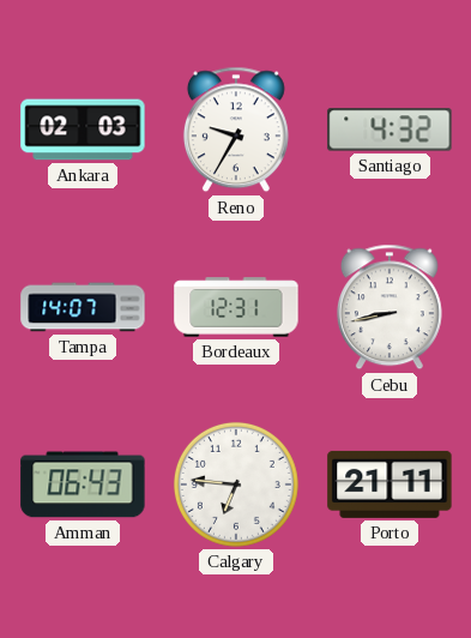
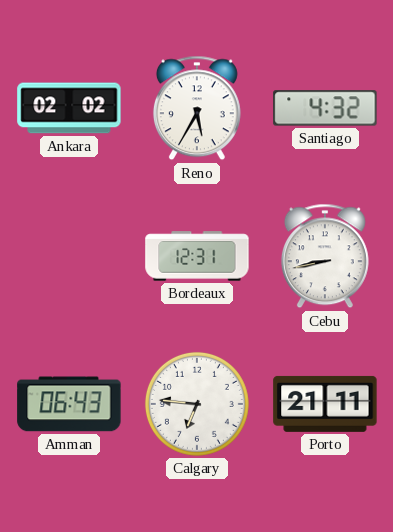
Ankara: 02:03 -> 02:02 (69, 108)
Reno: 9:35 -> 5:35 (197, 108)
Tampa: 14:07 -> none (83, 307)
